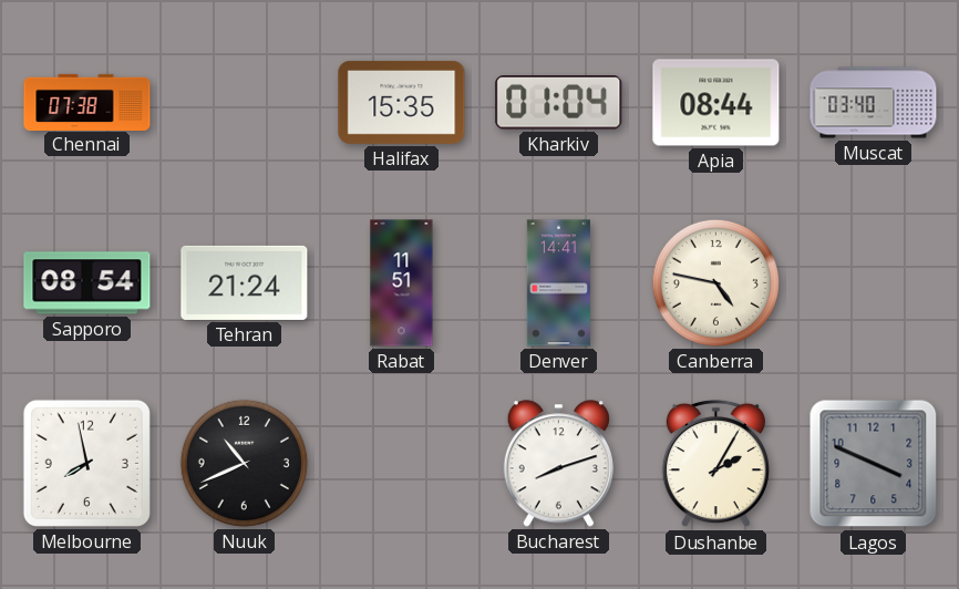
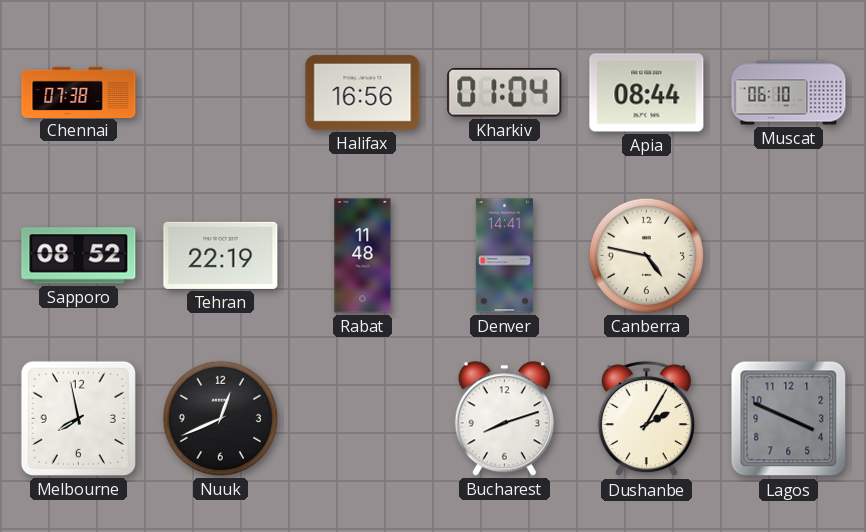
Halifax: 15:35 -> 16:56 (363, 92)
Muscat: 03:40 -> 06:10 (789, 93)
Sapporo: 08:54 -> 08:52 (79, 256)
Tehran: 21:24 -> 22:19 (221, 255)
Rabat: 11:51 -> 11:48 (363, 256)
Nuuk: 10:41 -> 12:41 (220, 418)
